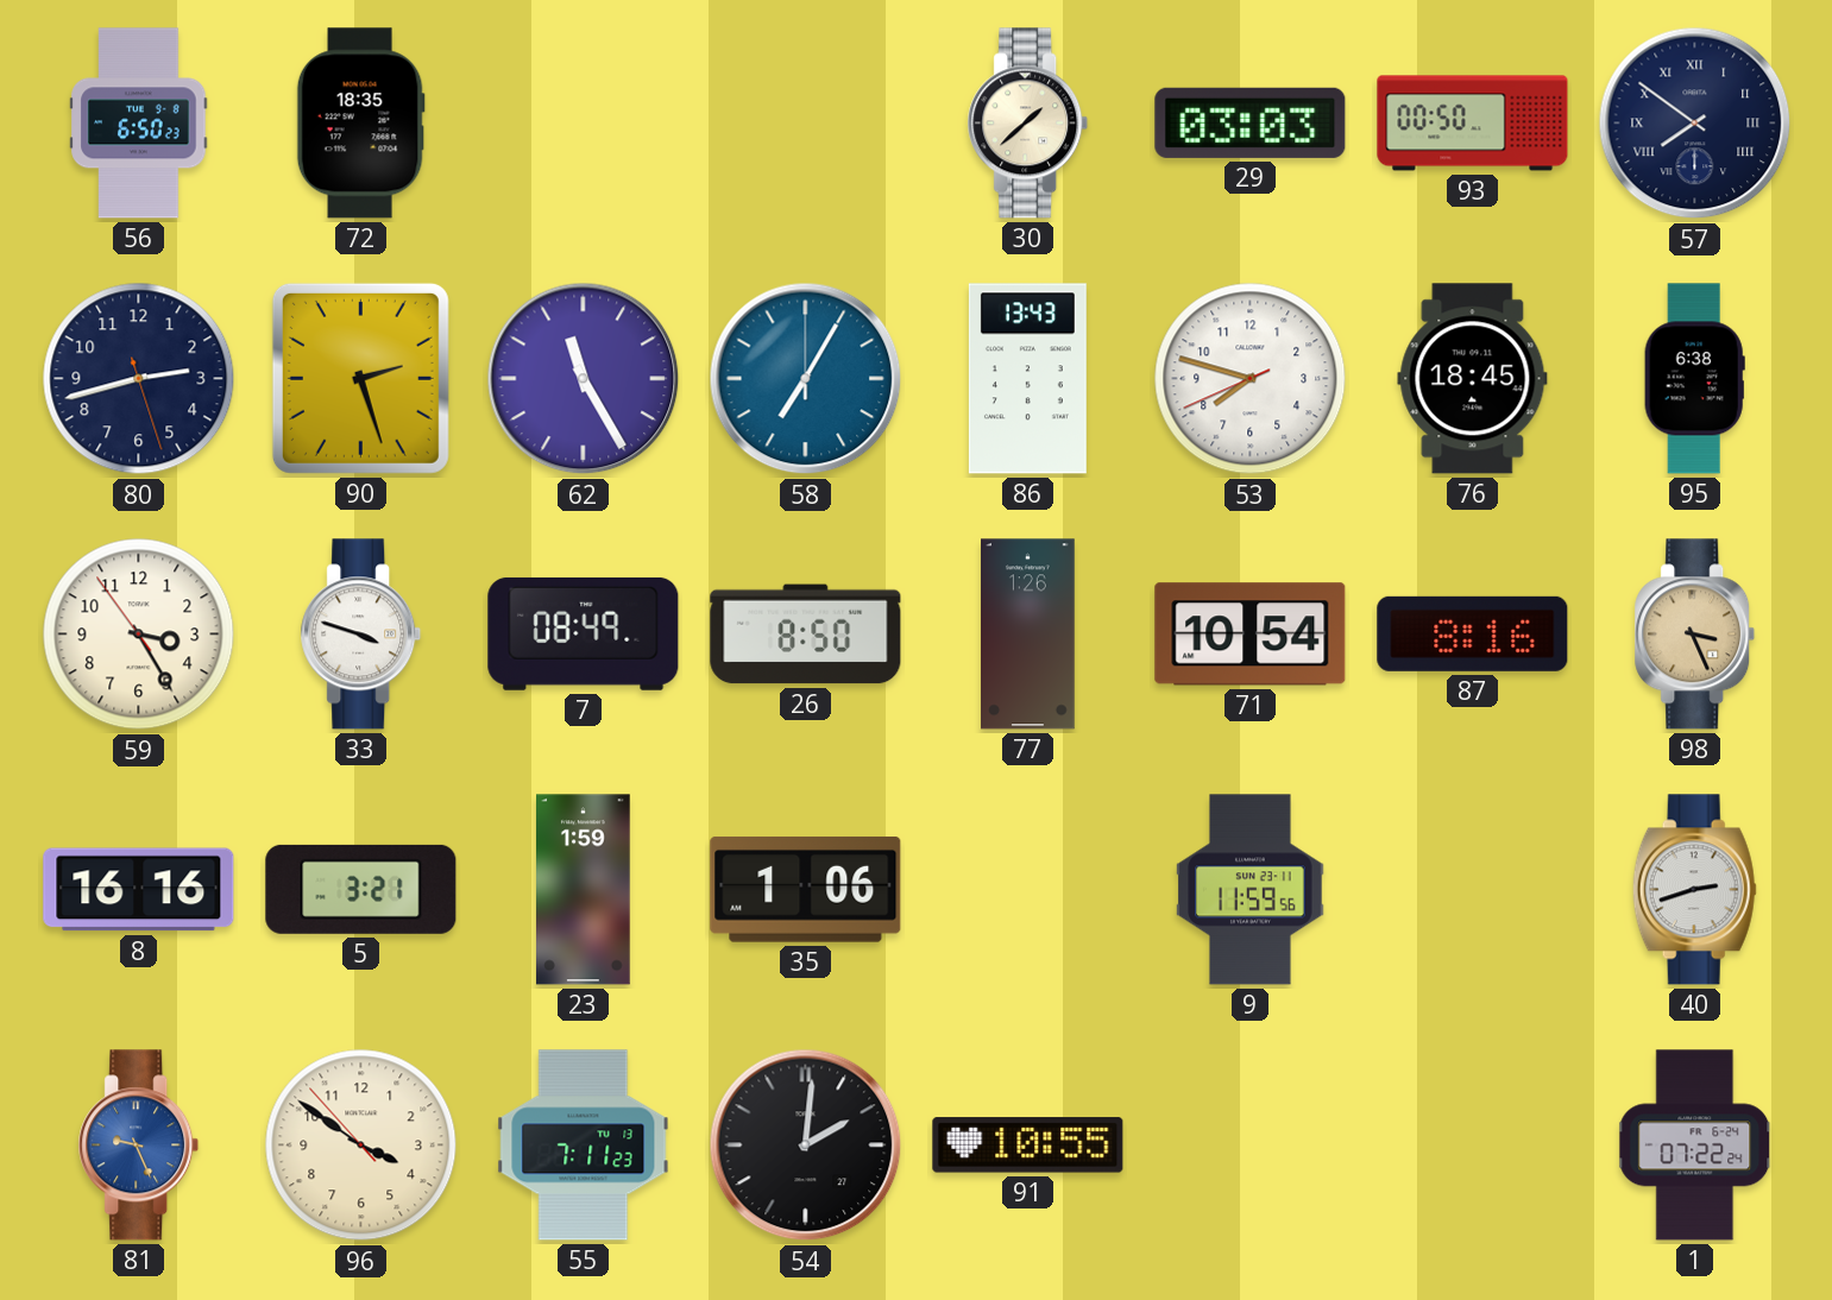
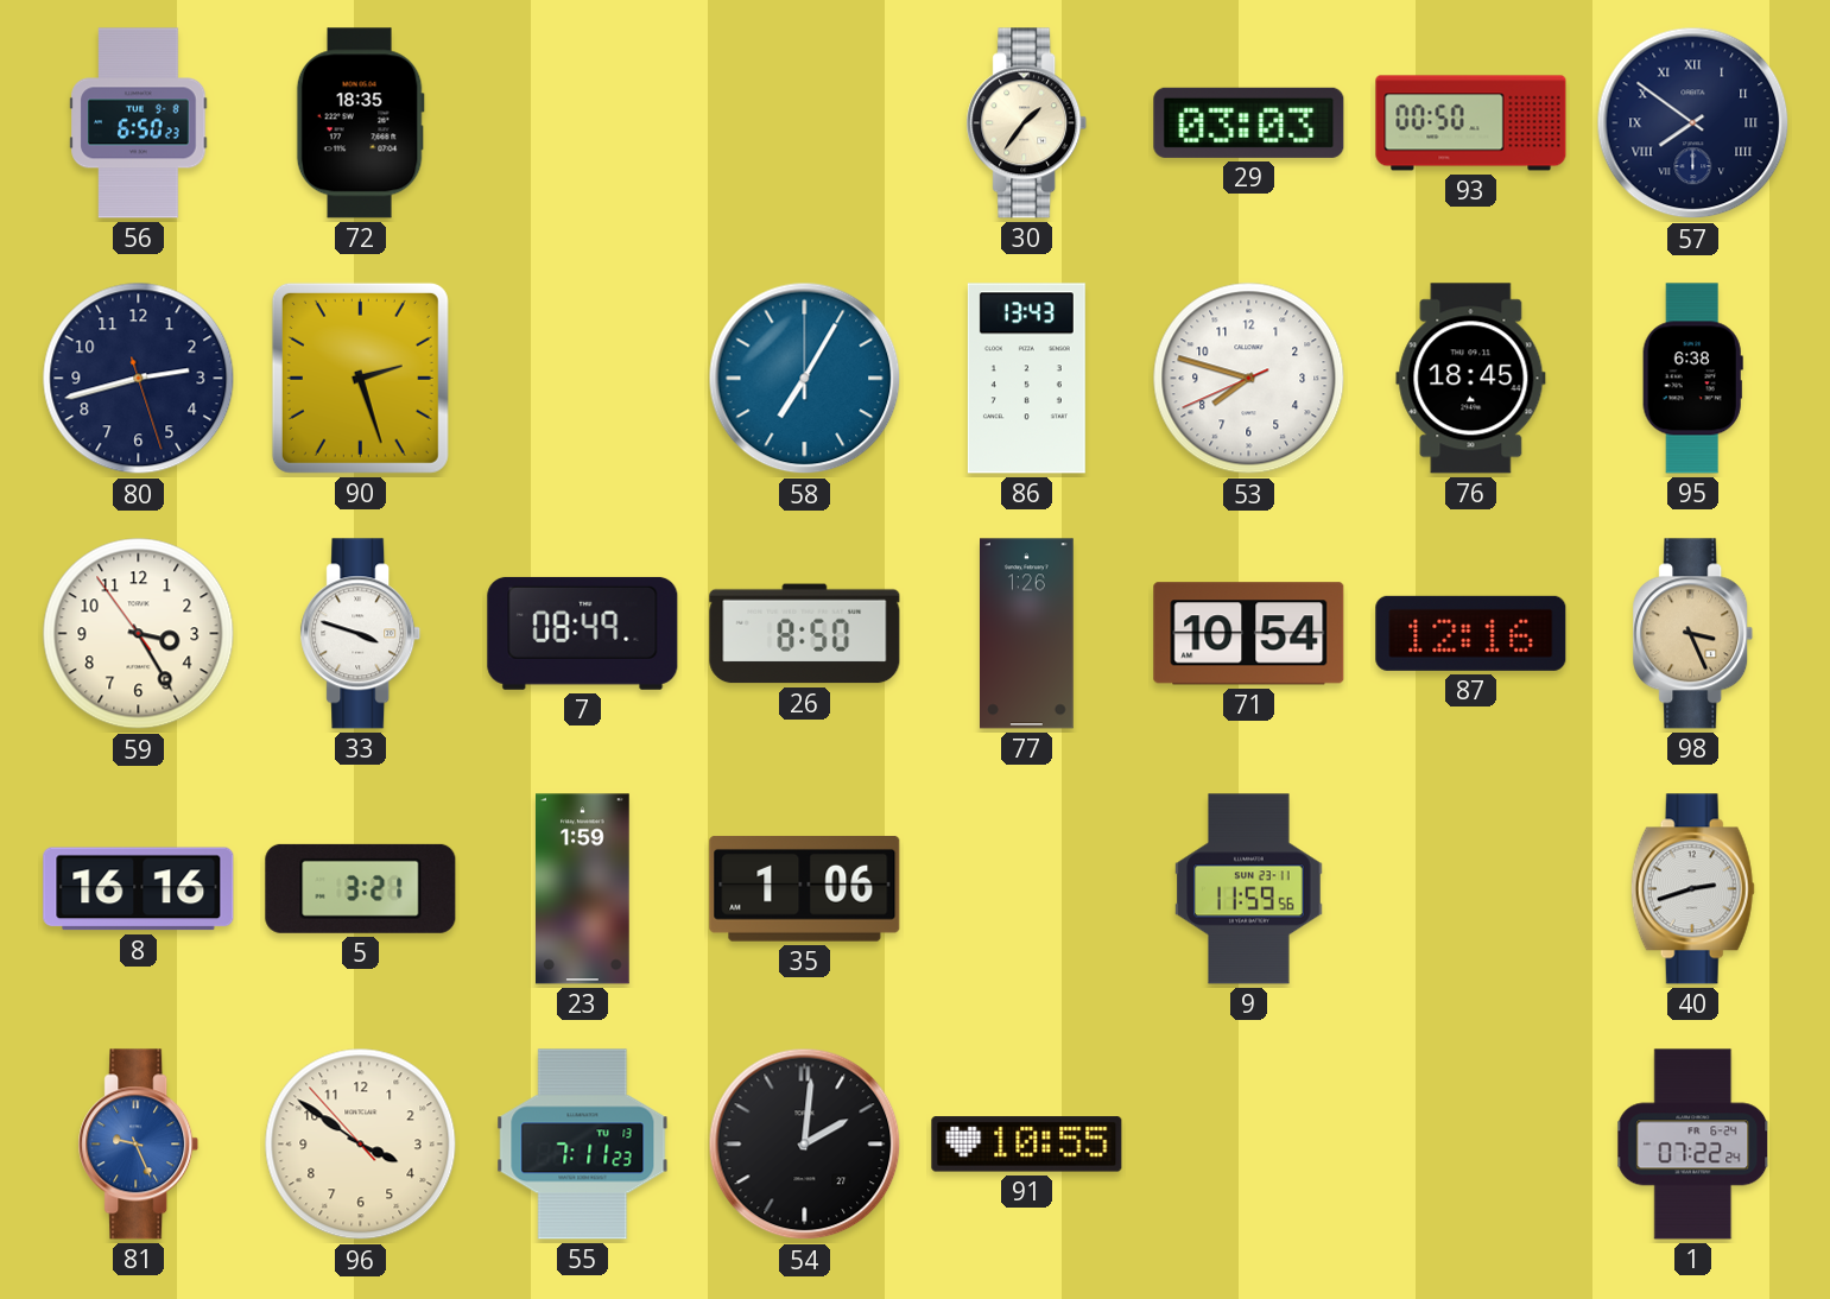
30: 1:38 -> 1:36 (1027, 123)
62: 11:25 -> none (584, 379)
87: 8:16 -> 12:16 (1471, 633)
